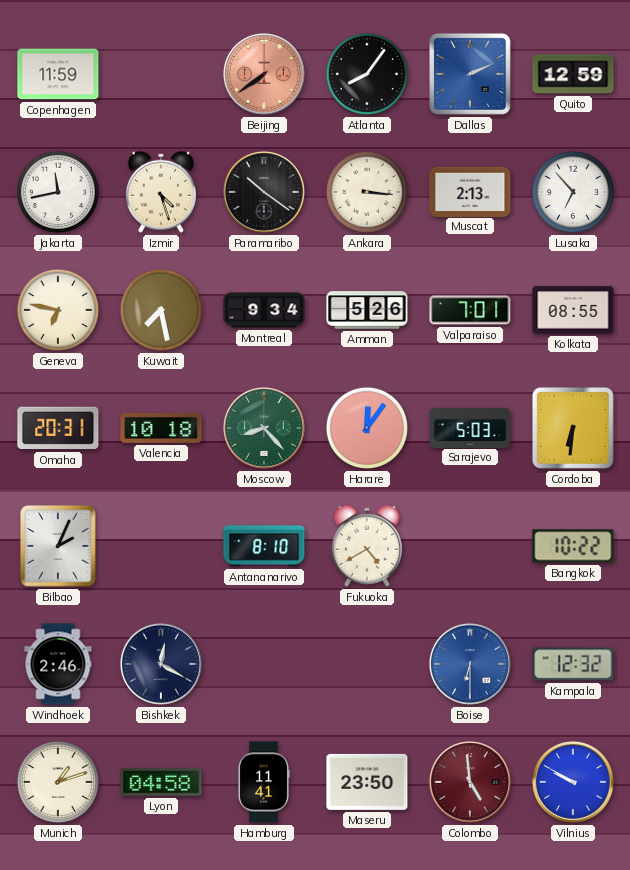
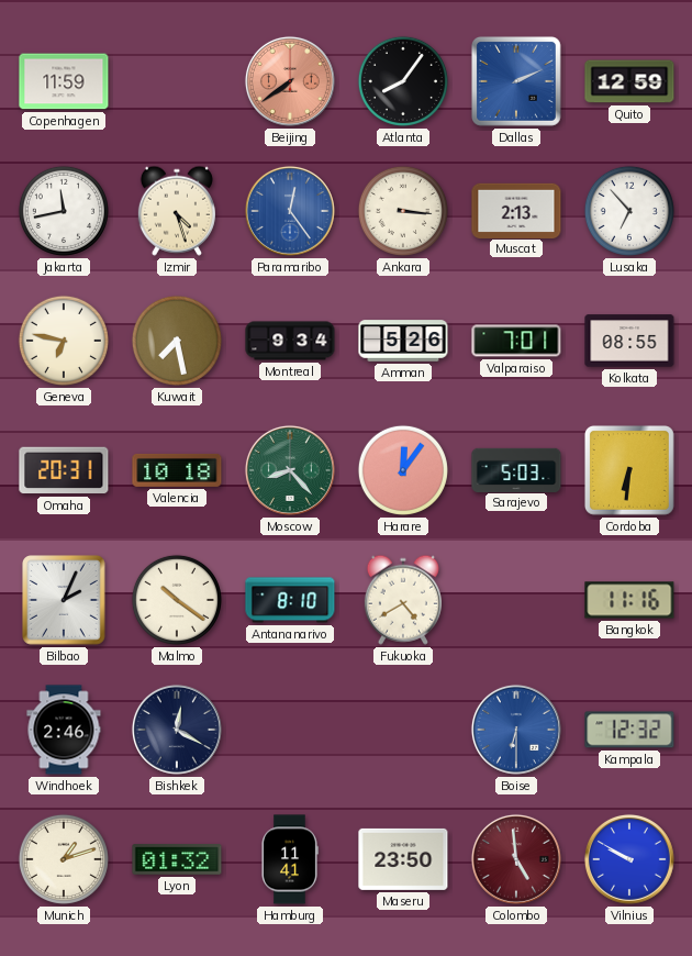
Paramaribo: 10:21 -> 12:24 (290, 211)
Paramaribo dial: black -> blue (290, 211)
Malmo: none -> 10:21 (177, 600)
Bangkok: 10:22 -> 11:16 (629, 600)
Lyon: 04:58 -> 01:32 (177, 859)
